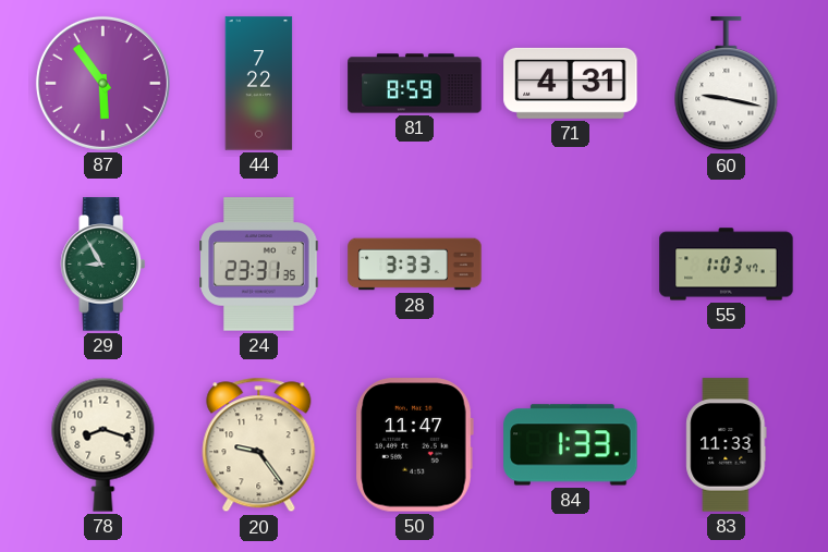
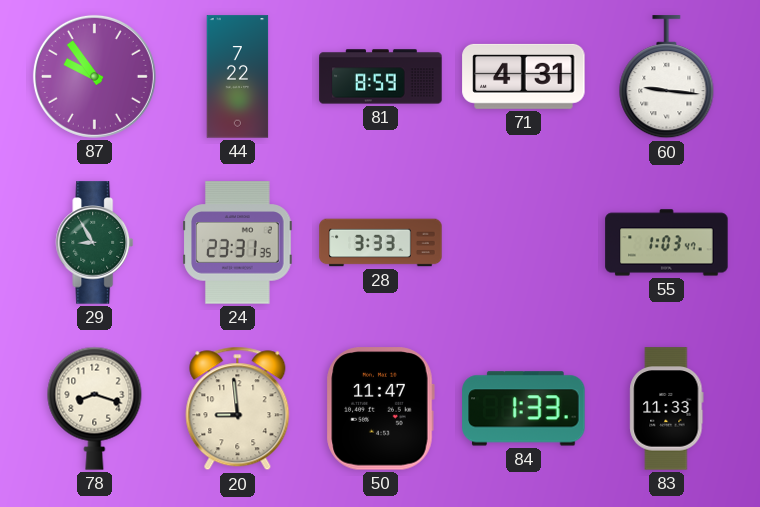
87: 5:54 -> 9:54 (94, 76)
60: 9:17 -> 9:16 (667, 77)
20: 9:24 -> 8:59 (238, 409)
